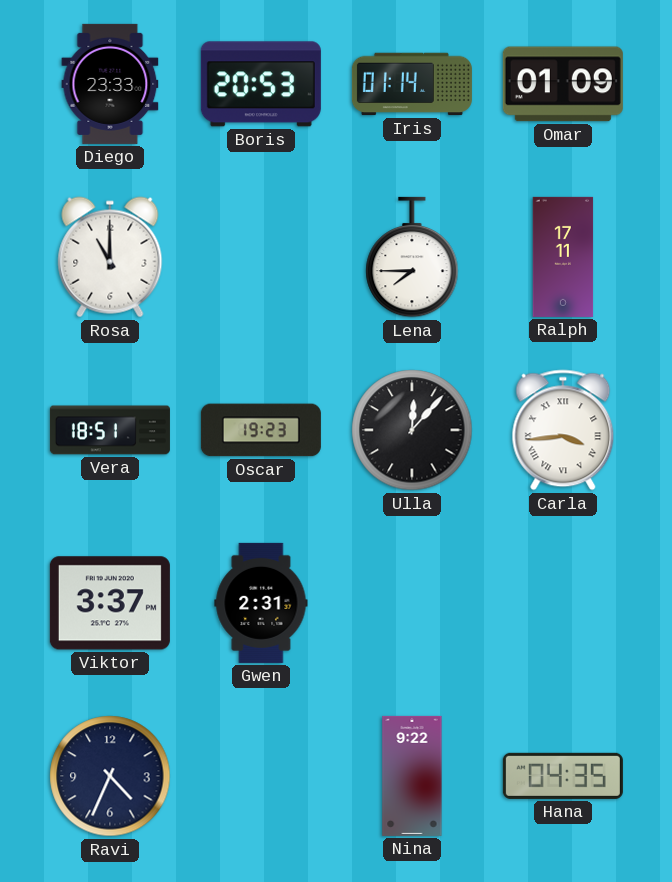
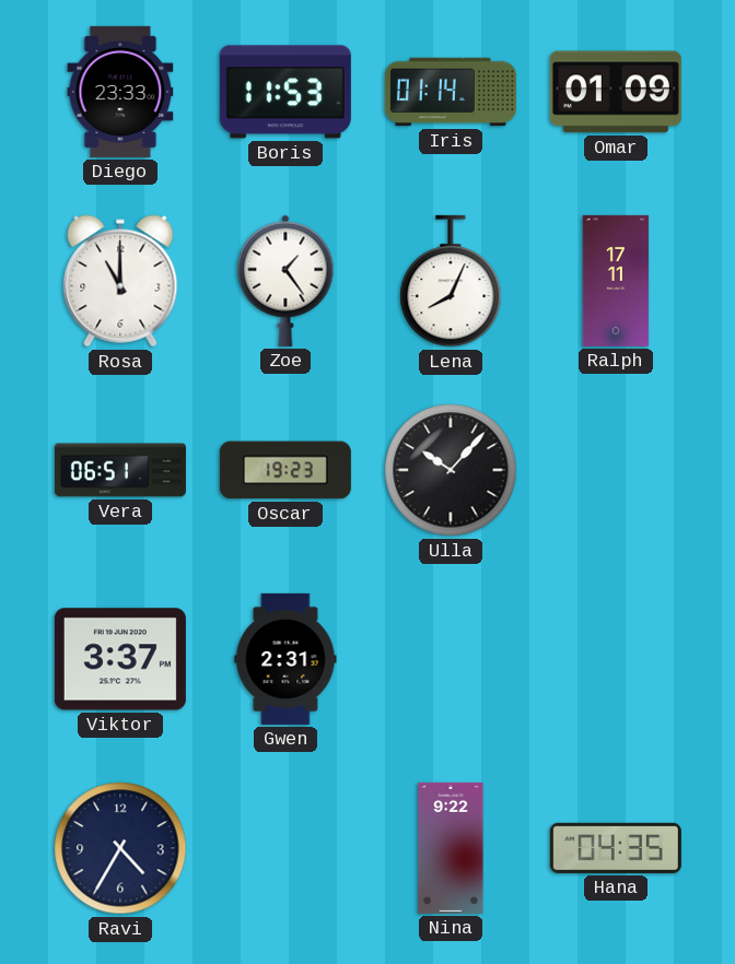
Boris: 20:53 -> 11:53 (285, 92)
Zoe: none -> 1:24 (285, 281)
Lena: 7:45 -> 8:04 (451, 281)
Vera: 18:51 -> 06:51 (120, 470)
Ulla: 12:07 -> 10:07 (451, 470)
Carla: 3:44 -> none (563, 430)
Ravi: 4:34 -> 4:35 (120, 848)
